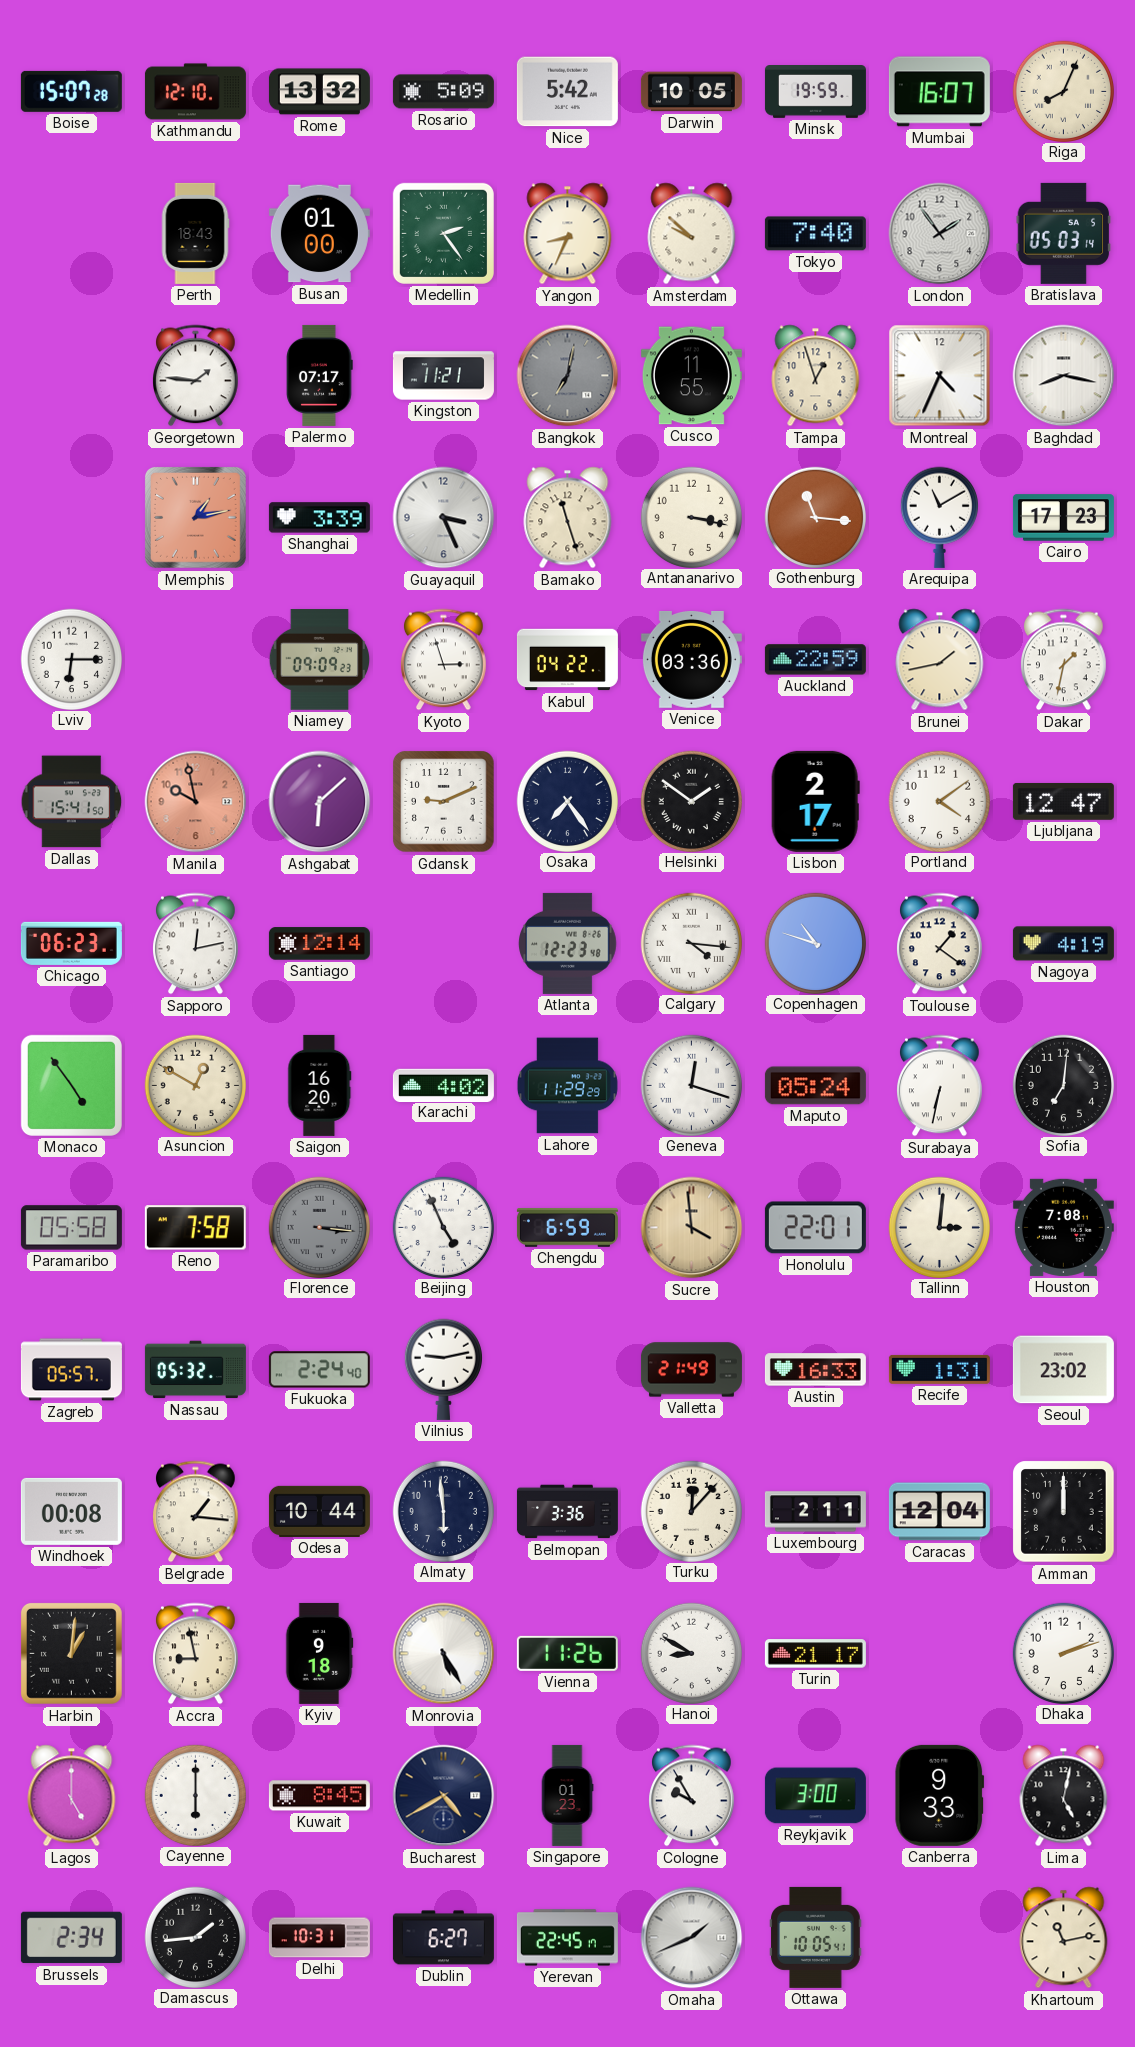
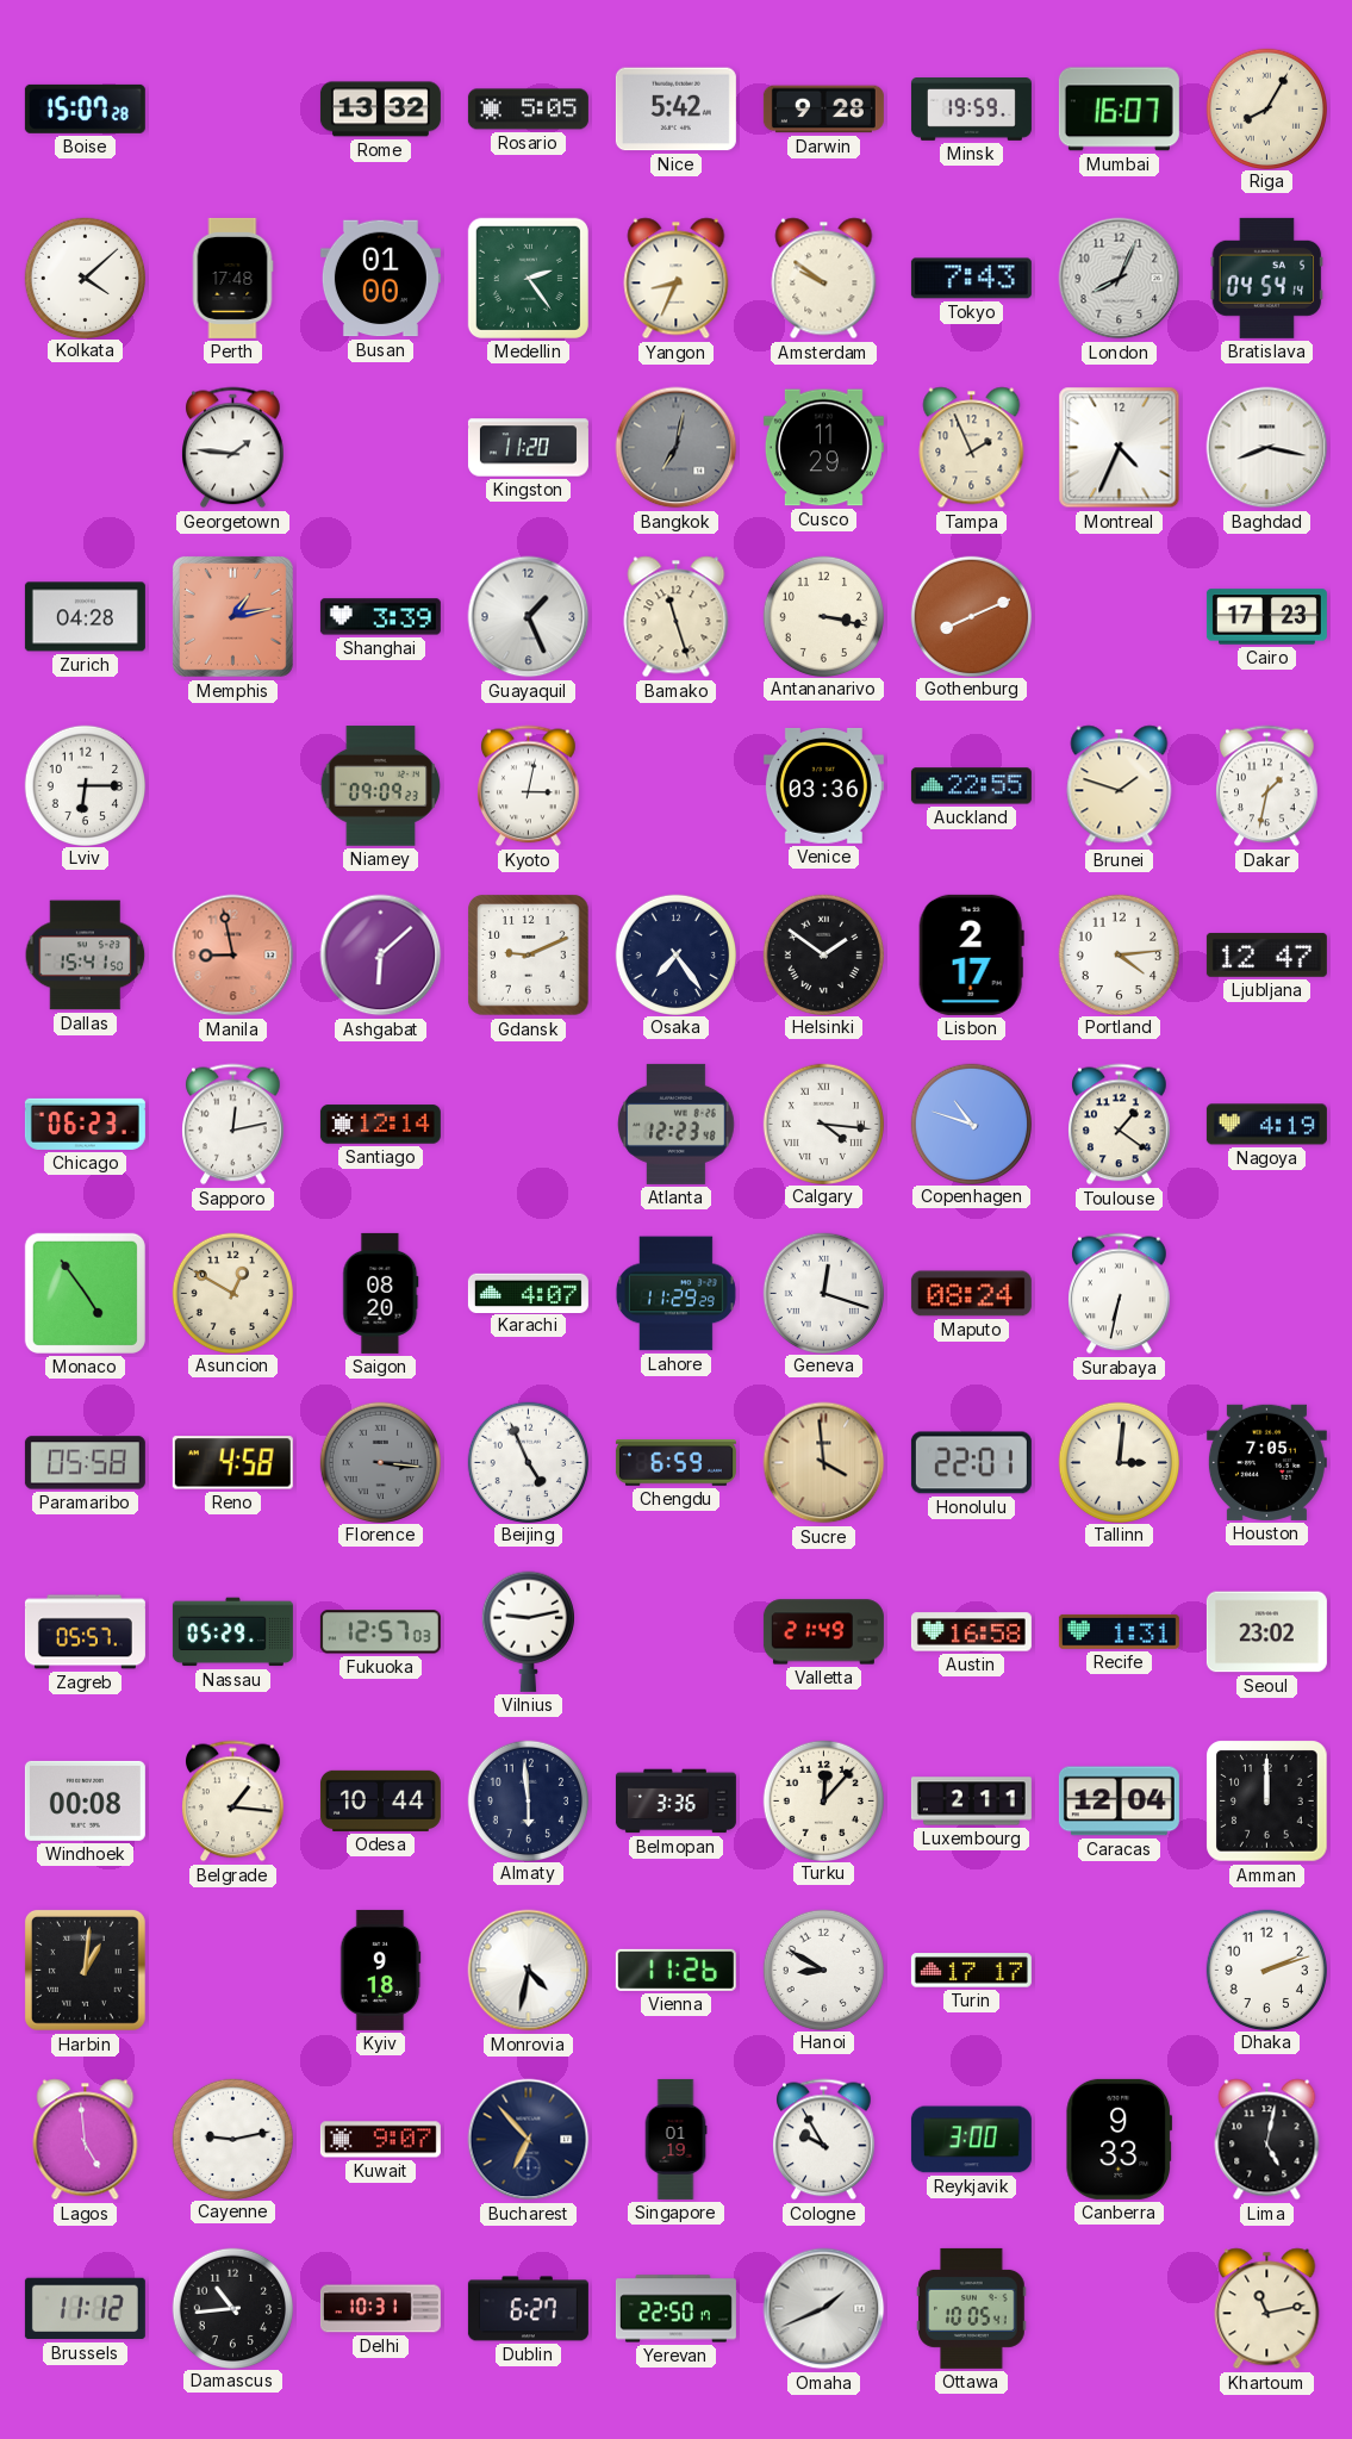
Kathmandu: 12:10 -> none (195, 92)
Rosario: 5:09 -> 5:05 (528, 110)
Darwin: 10:05 -> 9:28 (823, 110)
Riga: 8:04 -> 8:05 (1266, 108)
Kolkata: none -> 4:08 (85, 278)
Perth: 18:43 -> 17:48 (232, 278)
Amsterdam: 9:52 -> 9:51 (824, 279)
Tokyo: 7:40 -> 7:43 (971, 279)
London: 1:54 -> 8:04 (1120, 279)
Bratislava: 05:03 -> 04:54 (1267, 278)
Palermo: 07:17 -> none (320, 375)
Kingston: 11:21 -> 11:20 (528, 448)
Cusco: 11:55 -> 11:29 (823, 448)
Tampa: 12:57 -> 1:56 (972, 448)
Zurich: none -> 04:28 (85, 617)
Guayaquil: 3:26 -> 1:26 (529, 617)
Gothenburg: 11:16 -> 8:11 (971, 616)
Arequipa: 11:10 -> none (939, 517)
Kyoto: 2:57 -> 3:02 (529, 786)
Kabul: 04:22 -> none (567, 660)
Auckland: 22:59 -> 22:55 (971, 786)
Brunei: 1:43 -> 1:48 (1120, 786)
Manila: 9:58 -> 8:58 (233, 956)
Portland: 4:09 -> 4:14 (1119, 954)
Saigon: 16:20 -> 08:20 (381, 1293)
Karachi: 4:02 -> 4:07 (528, 1293)
Maputo: 05:24 -> 08:24 (971, 1294)
Sofia: 7:01 -> none (1063, 1085)
Reno: 7:58 -> 4:58 (232, 1463)
Houston: 7:08 -> 7:05 (1266, 1462)
Nassau: 05:32 -> 05:29 (232, 1632)
Fukuoka: 2:24 -> 12:57 (380, 1632)
Austin: 16:33 -> 16:58 (971, 1632)
Accra: 8:58 -> none (196, 1654)
Monrovia: 5:25 -> 4:32 (529, 1971)
Turin: 21:17 -> 17:17 (971, 1971)
Lagos: 5:00 -> 4:59 (86, 2140)
Cayenne: 6:00 -> 9:13 (232, 2139)
Kuwait: 8:45 -> 9:07 (380, 2140)
Bucharest: 4:40 -> 6:53 (529, 2140)
Singapore: 01:23 -> 01:19 (675, 2139)
Brussels: 2:34 -> 11:12 (85, 2309)
Damascus: 1:44 -> 10:44 (232, 2308)
Yerevan: 22:45 -> 22:50 (675, 2309)
